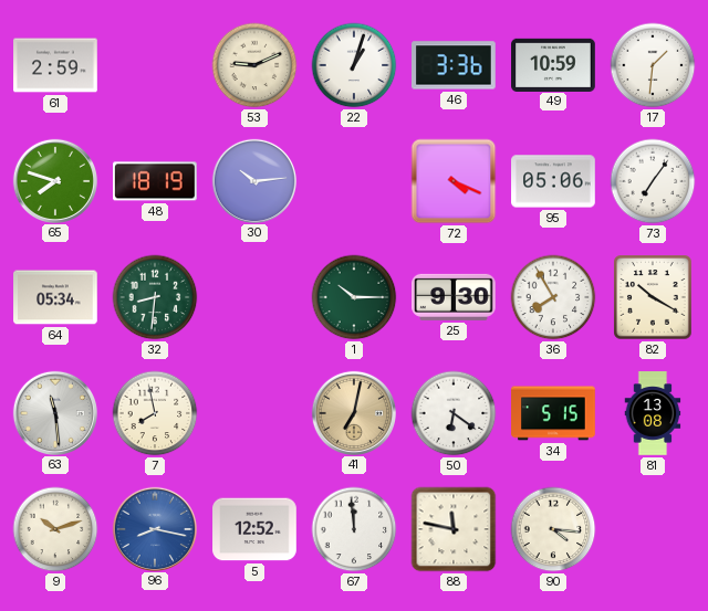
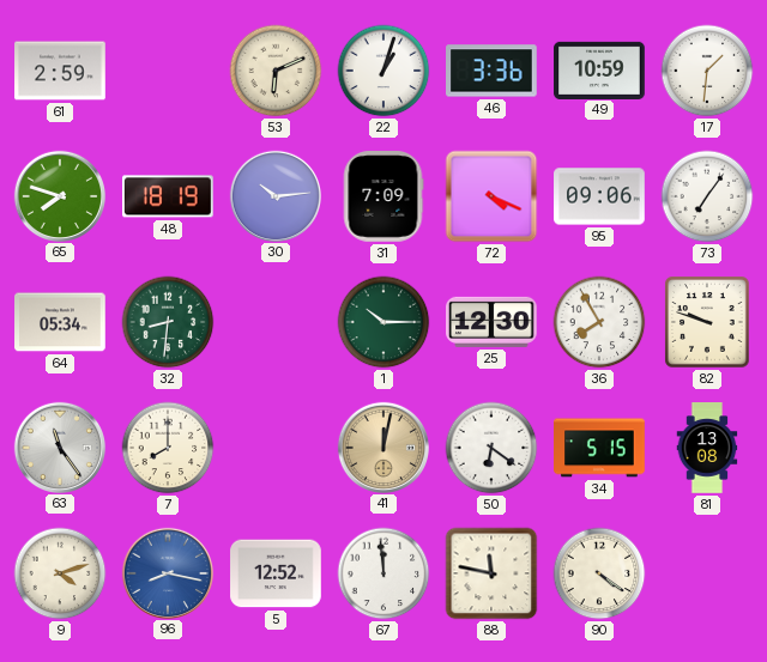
53: 9:11 -> 6:11 (276, 71)
31: none -> 7:09 (383, 196)
95: 05:06 -> 09:06 (599, 196)
25: 9:30 -> 12:30 (493, 322)
82: 10:20 -> 9:48 (707, 322)
63: 11:29 -> 11:24 (59, 447)
7: 7:58 -> 8:00 (168, 448)
41: 7:02 -> 12:02 (382, 447)
9: 10:12 -> 4:12 (60, 573)
90: 4:16 -> 4:21 (599, 573)
